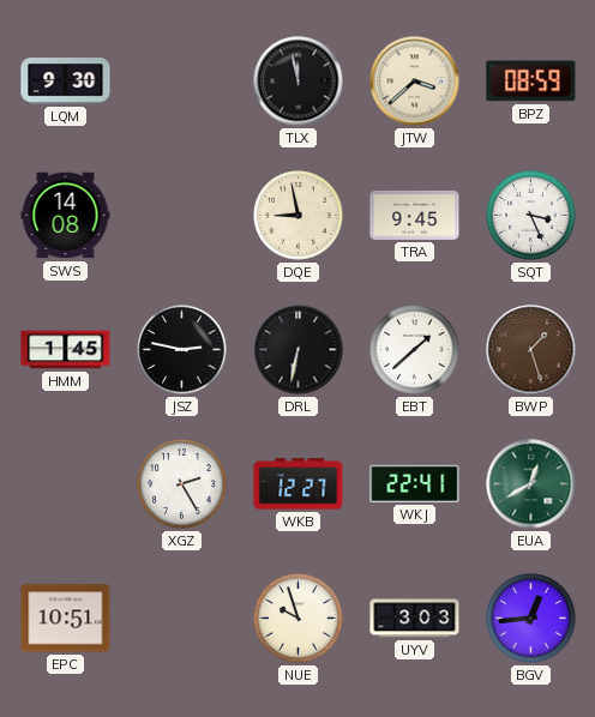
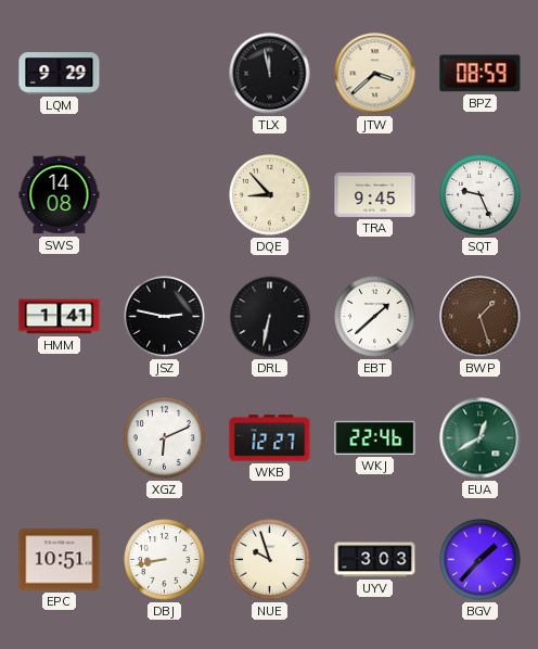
LQM: 9:30 -> 9:29 (60, 74)
DQE: 8:58 -> 8:53 (270, 195)
SQT: 3:26 -> 9:26 (481, 195)
HMM: 1:45 -> 1:41 (60, 317)
XGZ: 2:25 -> 6:11 (165, 438)
WKJ: 22:41 -> 22:46 (375, 437)
DBJ: none -> 8:43 (165, 560)
BGV: 12:44 -> 1:37 (481, 560)
